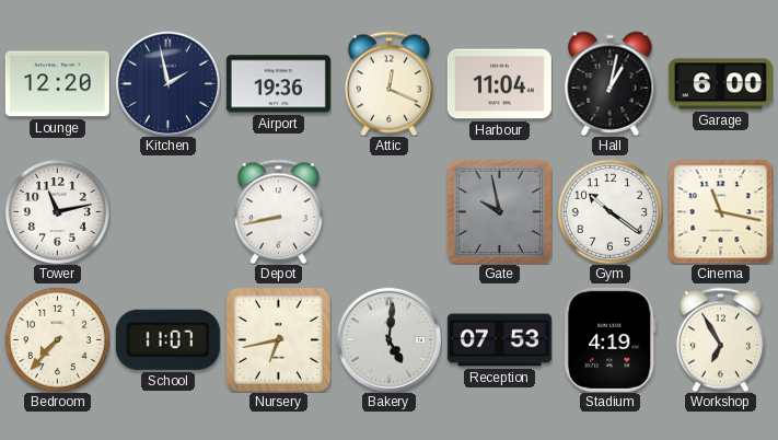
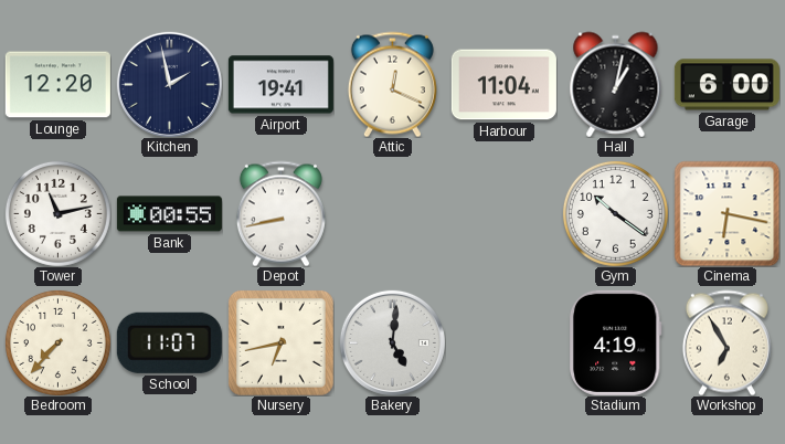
Airport: 19:36 -> 19:41 (280, 85)
Bank: none -> 00:55 (169, 214)
Gate: 9:58 -> none (499, 211)
Cinema: 11:17 -> 6:17 (726, 213)
Reception: 07:53 -> none (499, 340)
